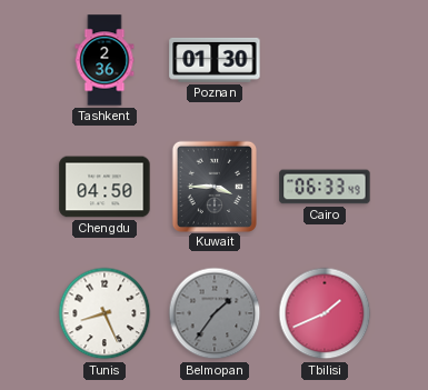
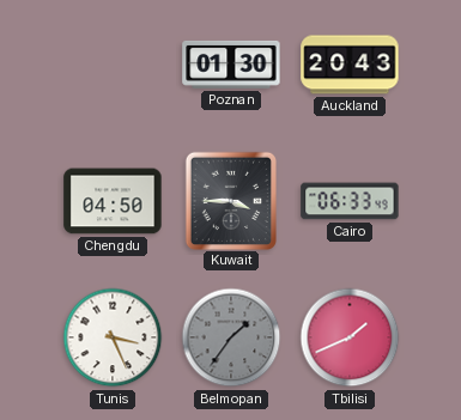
Tashkent: 2:36 -> none (104, 60)
Auckland: none -> 20:43 (350, 65)
Tunis: 8:26 -> 3:26 (113, 337)
